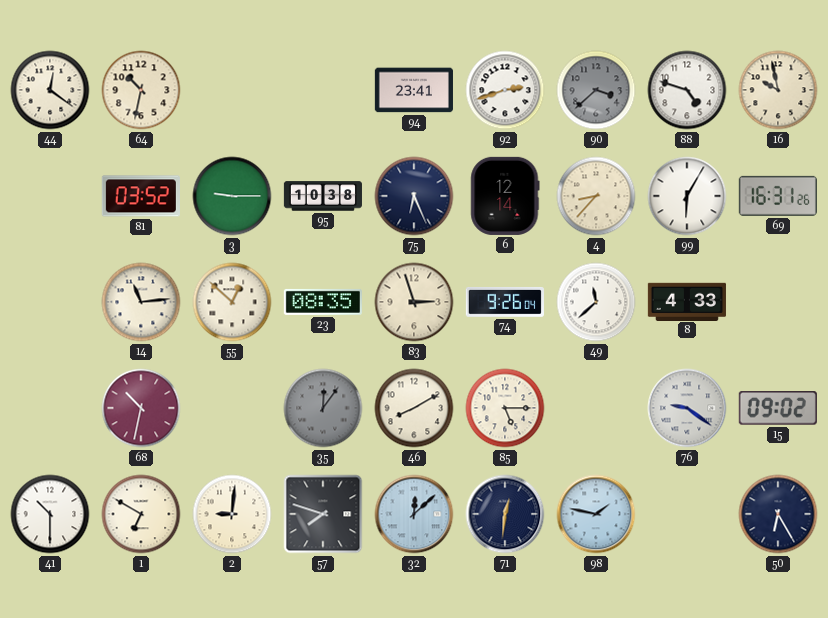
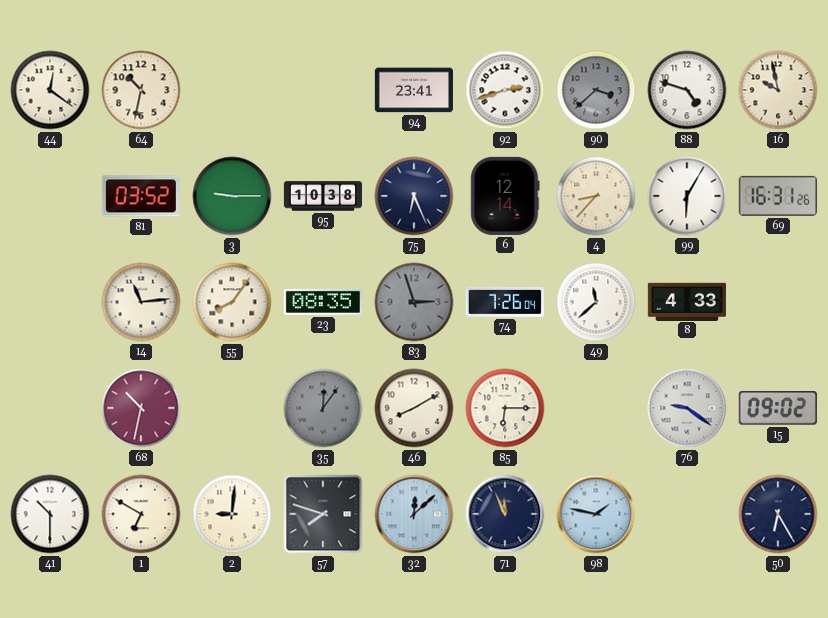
55: 12:52 -> 8:06 (232, 302)
83 dial: cream -> grey (414, 302)
74: 9:26 -> 7:26 (505, 302)
85: 5:15 -> 6:15 (505, 408)
71: 12:31 -> 11:56 (505, 514)
